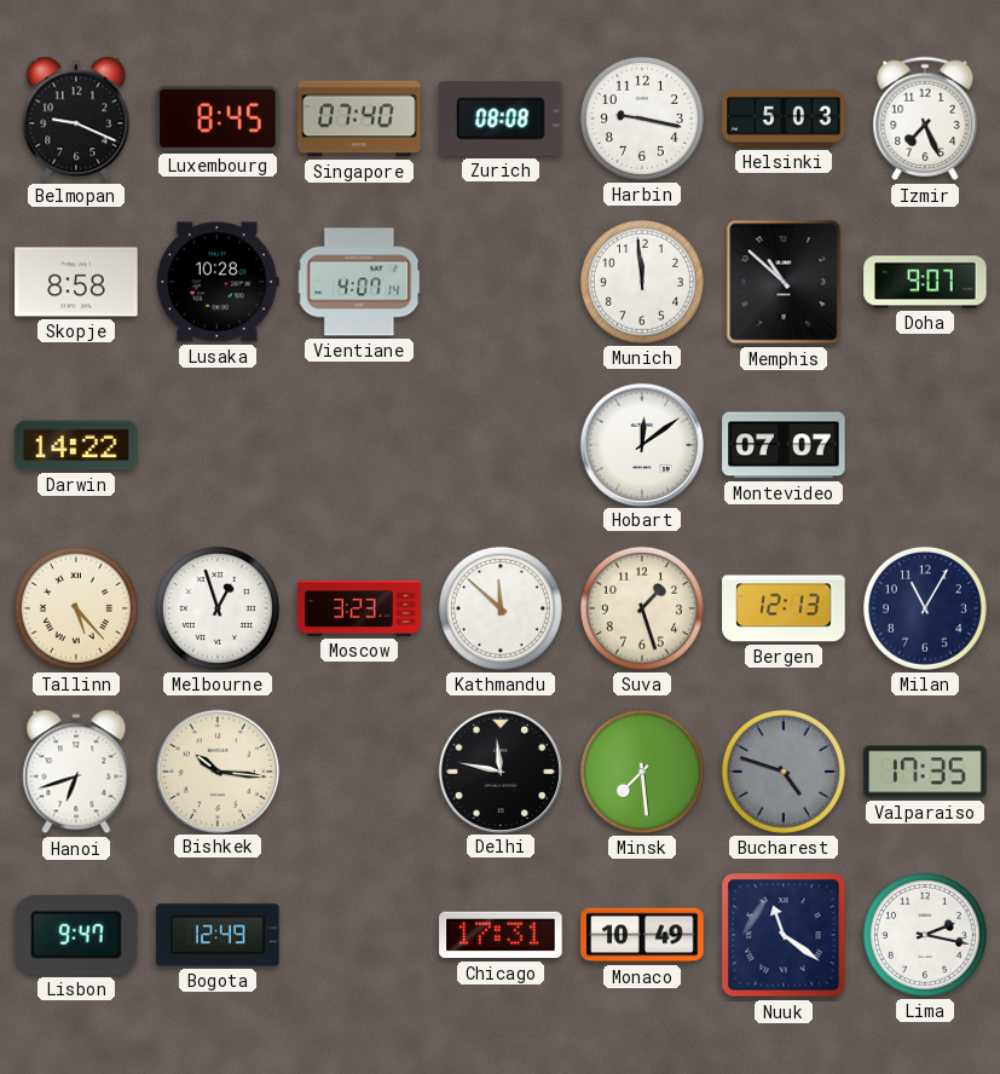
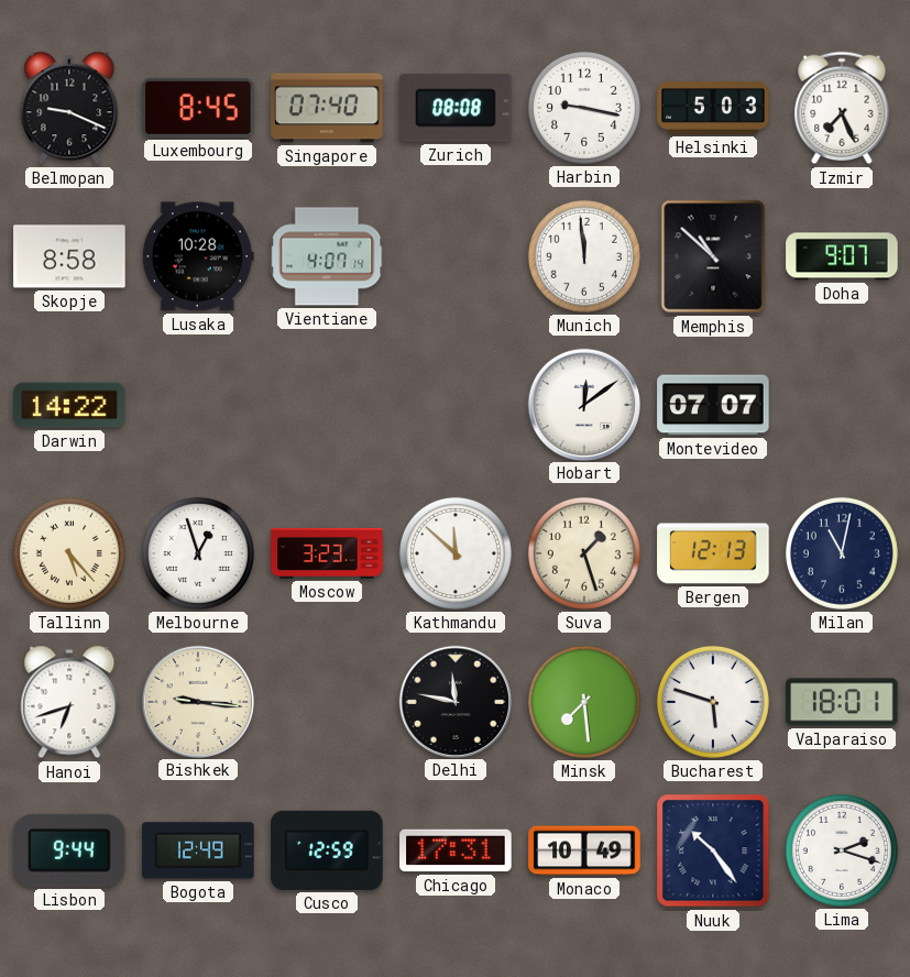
Milan: 11:05 -> 11:02 (842, 553)
Bishkek: 10:16 -> 9:16 (197, 701)
Bucharest: 4:48 -> 5:48 (713, 702)
Bucharest dial: grey -> white (713, 702)
Valparaiso: 17:35 -> 18:01 (842, 702)
Lisbon: 9:47 -> 9:44 (70, 850)
Cusco: none -> 12:59 (327, 850)
Nuuk: 11:21 -> 10:24 (713, 850)
Lima: 2:17 -> 2:18 (842, 850)
